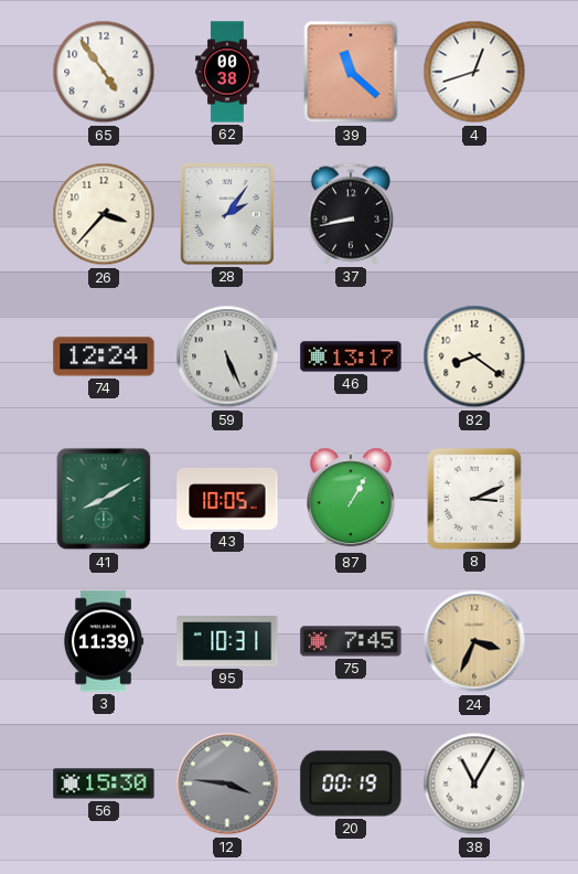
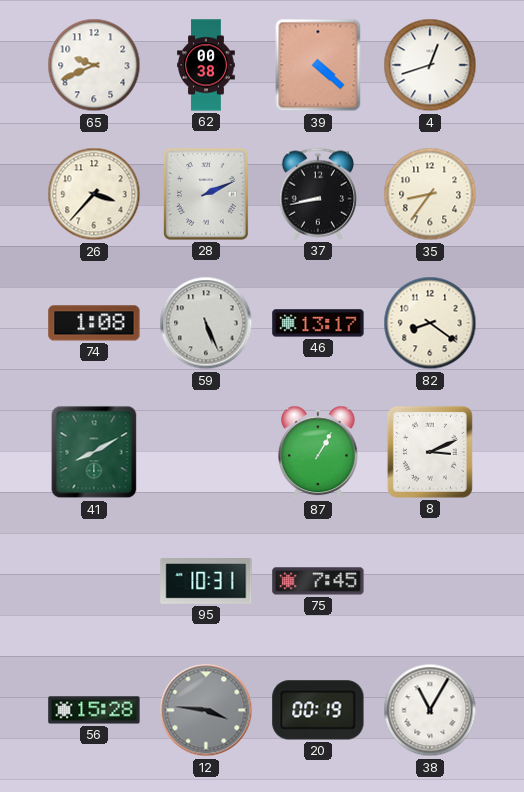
65: 4:54 -> 9:41 (94, 65)
39: 11:22 -> 4:22 (318, 65)
28: 2:06 -> 2:11 (206, 194)
35: none -> 8:36 (430, 194)
74: 12:24 -> 1:08 (94, 323)
43: 10:05 -> none (227, 499)
3: 11:39 -> none (104, 641)
24: 3:34 -> none (474, 641)
56: 15:30 -> 15:28 (94, 710)
